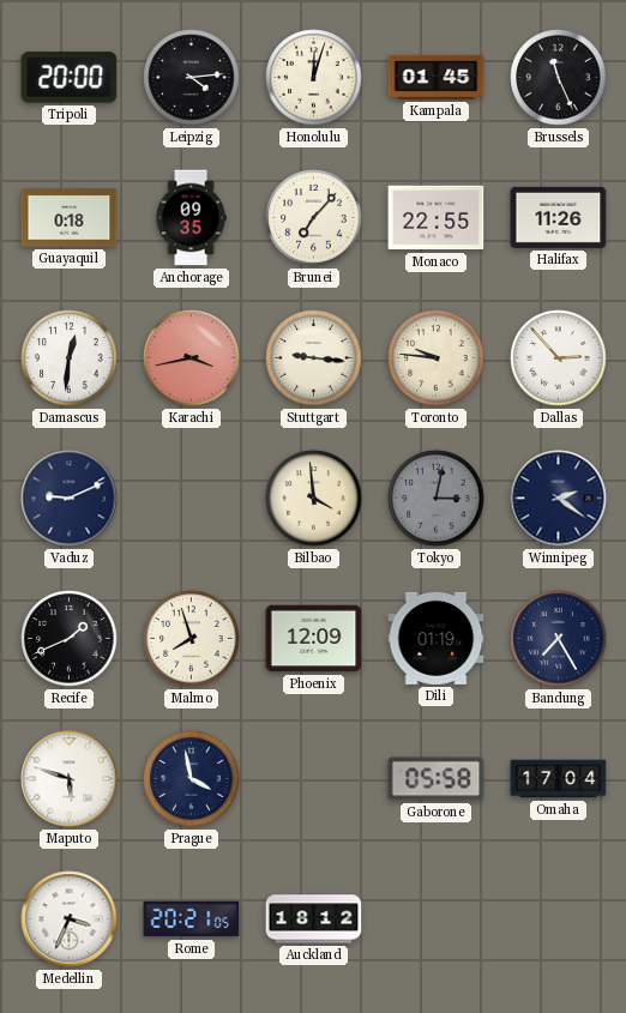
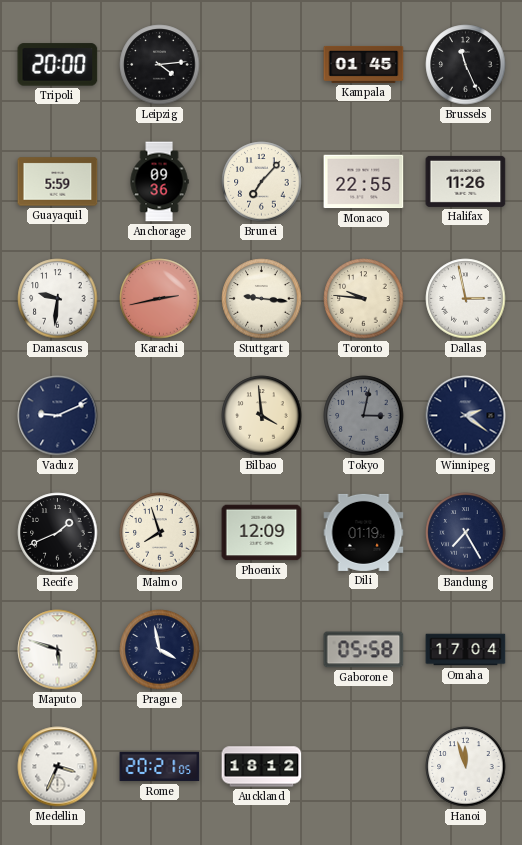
Honolulu: 12:03 -> none (314, 78)
Guayaquil: 0:18 -> 5:59 (58, 182)
Anchorage: 09:35 -> 09:36 (159, 182)
Damascus: 12:31 -> 9:31 (58, 299)
Karachi: 3:43 -> 2:43 (160, 299)
Dallas: 2:53 -> 2:58 (466, 299)
Hanoi: none -> 11:57 (466, 767)
